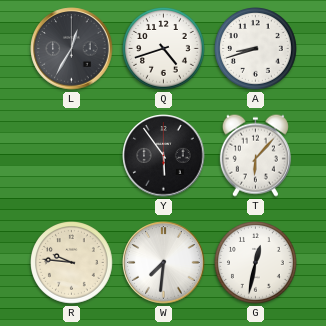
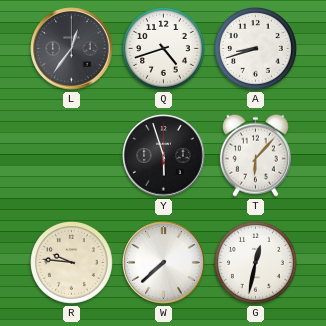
L: 12:35 -> 12:36 (72, 49)
Y: 5:54 -> 5:57 (164, 156)
W: 7:31 -> 7:38 (164, 263)
